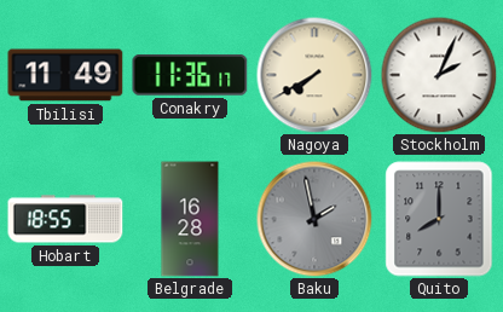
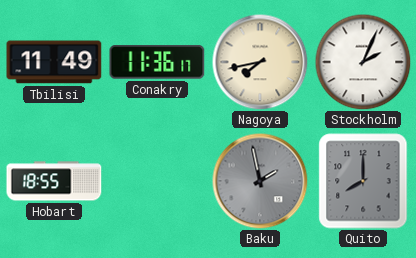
Nagoya: 7:40 -> 7:43 (260, 62)
Belgrade: 16:28 -> none (190, 219)
